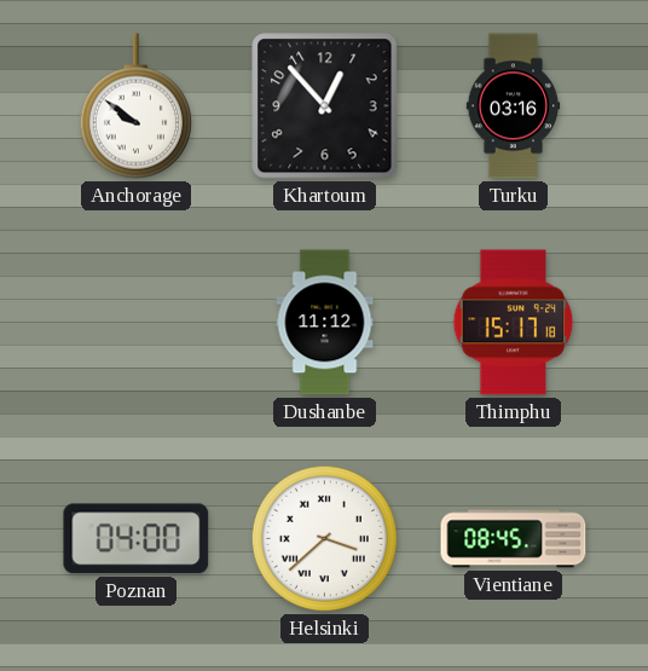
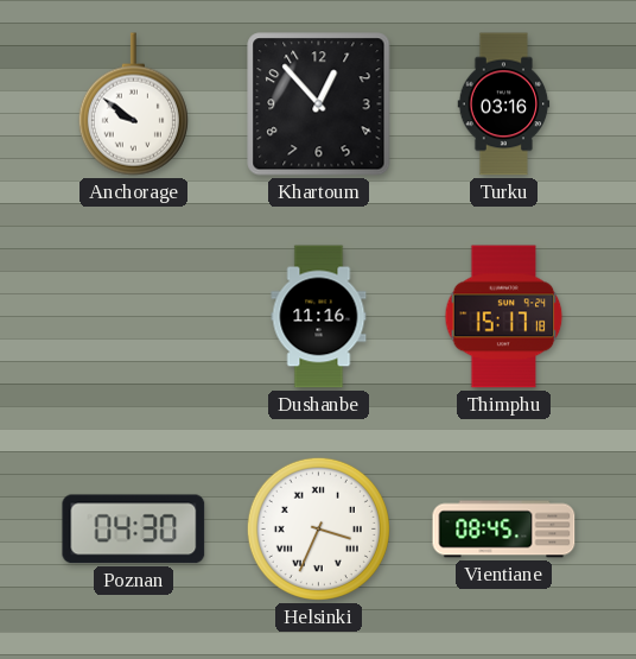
Dushanbe: 11:12 -> 11:16 (319, 317)
Poznan: 04:00 -> 04:30 (134, 530)
Helsinki: 3:38 -> 3:34 (318, 528)
